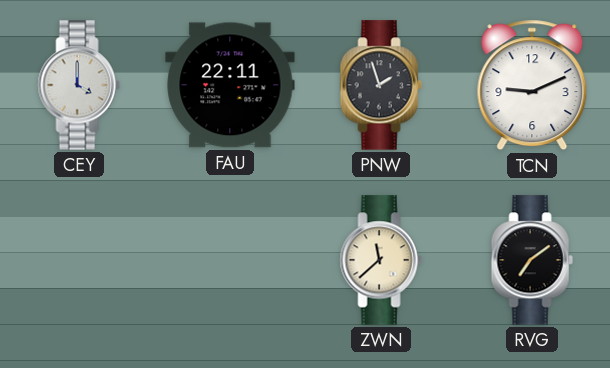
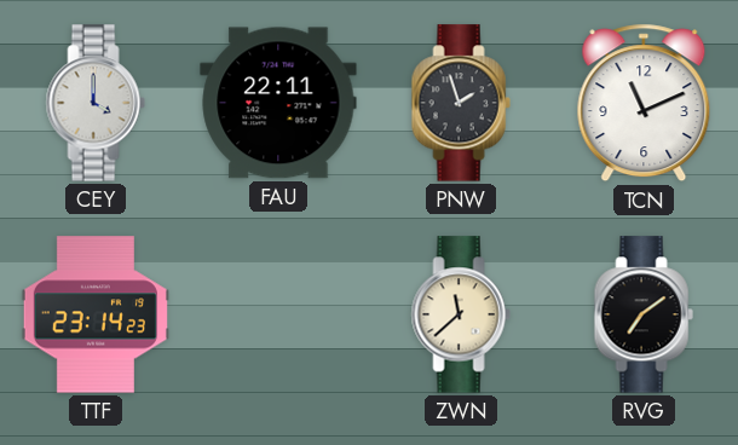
TCN: 9:11 -> 11:11 (644, 103)
TTF: none -> 23:14 (96, 314)
